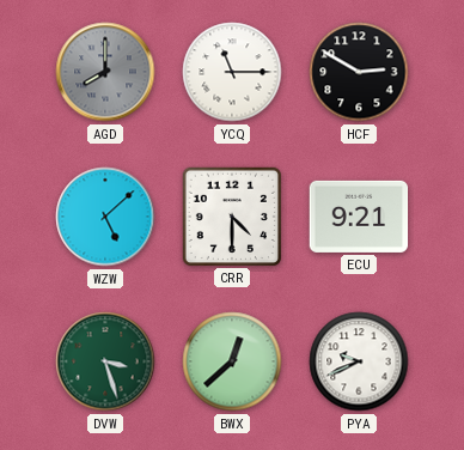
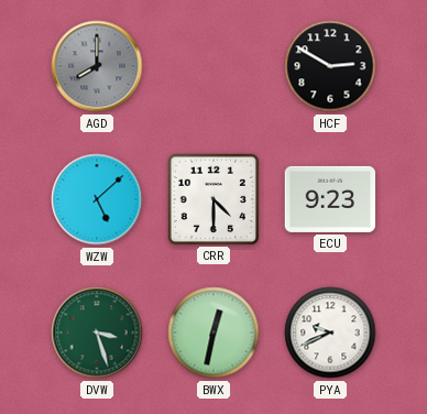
YCQ: 11:15 -> none (232, 72)
ECU: 9:21 -> 9:23 (330, 199)
BWX: 12:38 -> 12:32 (214, 333)
